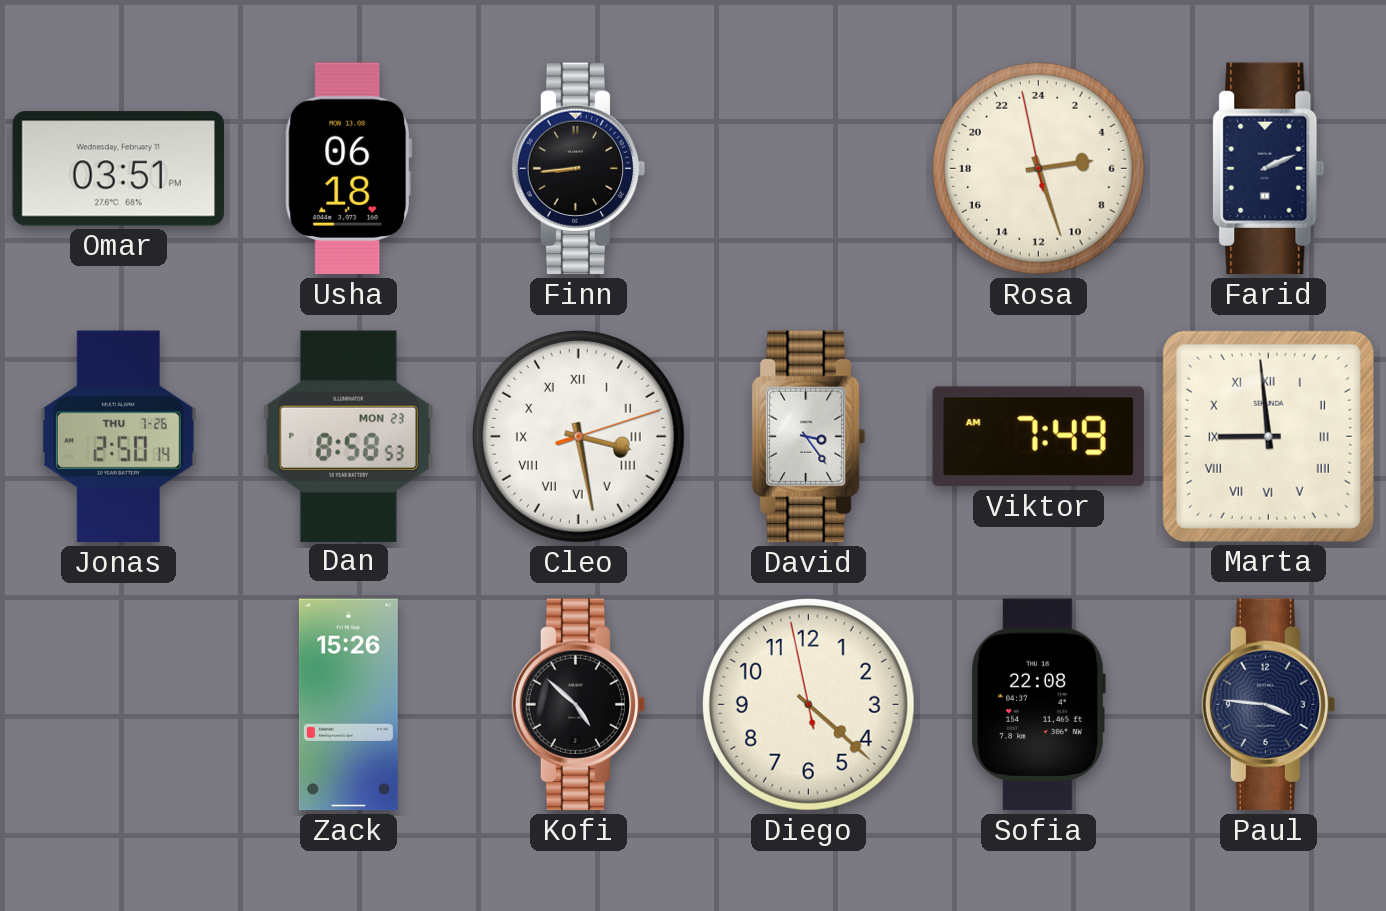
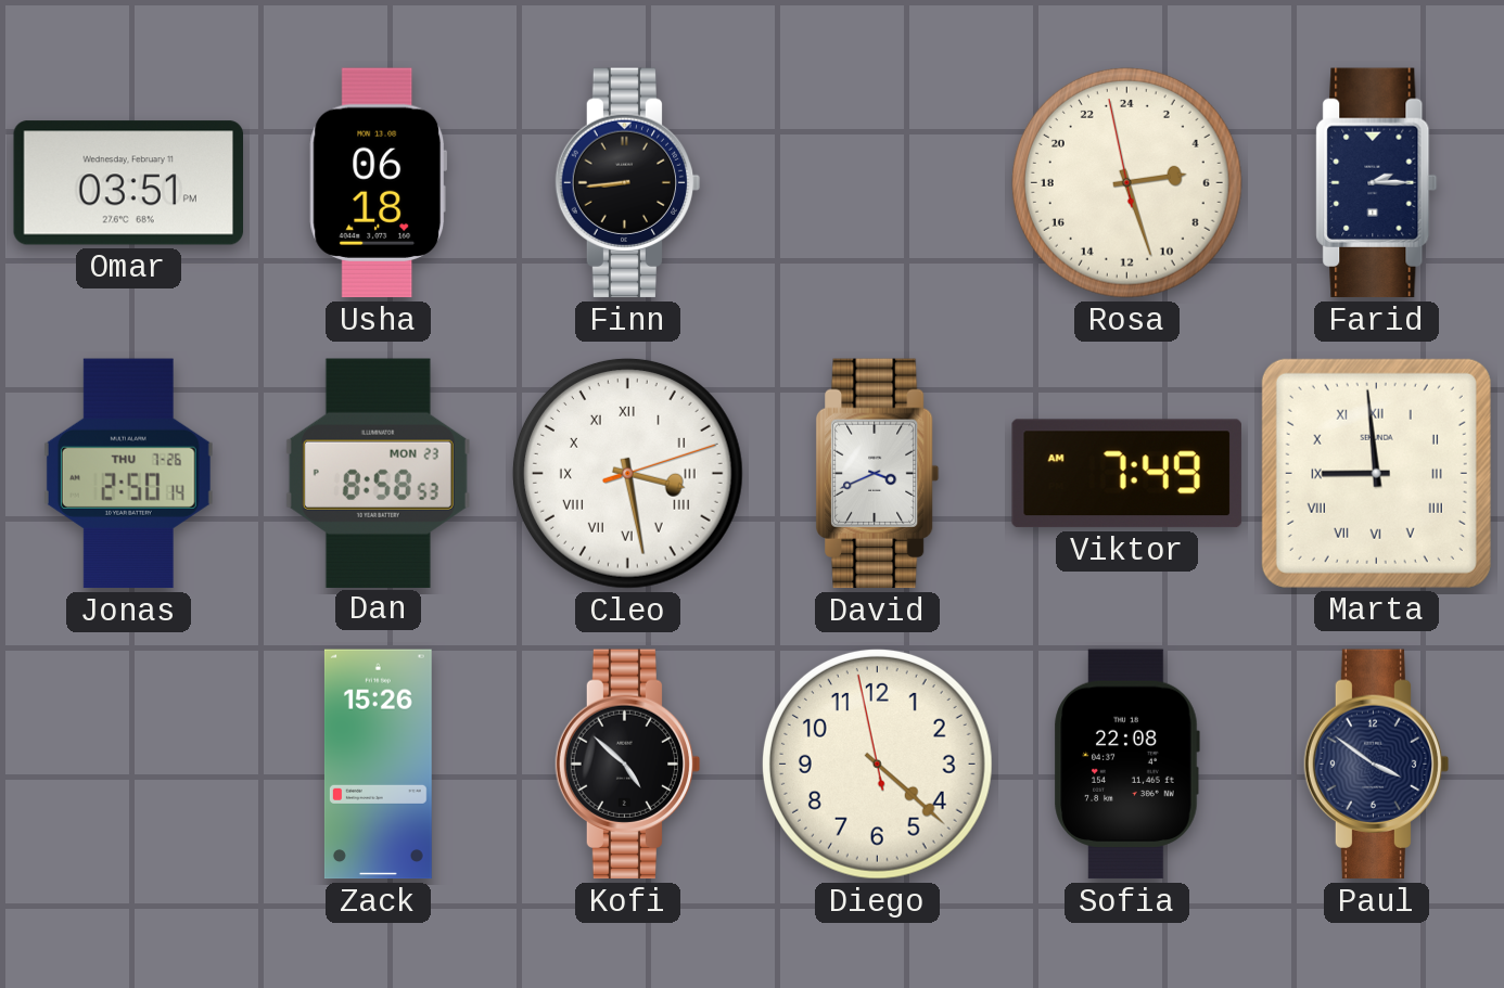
Farid: 2:11 -> 2:15 (1377, 183)
David: 3:24 -> 3:41 (877, 474)
Paul: 3:46 -> 3:51 (1377, 765)
